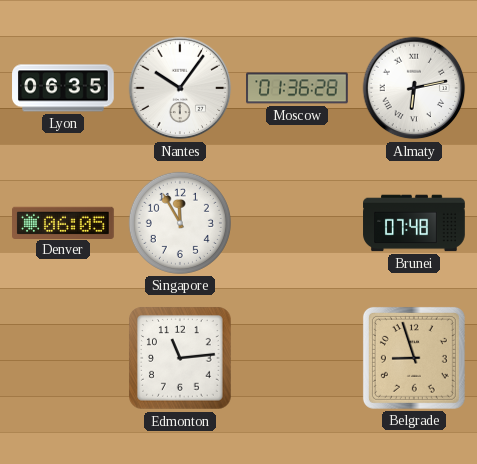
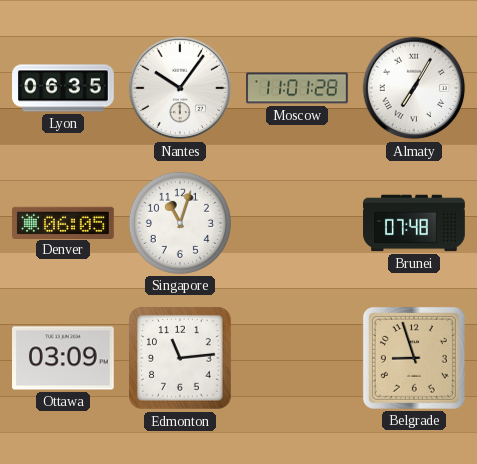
Moscow: 01:36 -> 11:01 (297, 88)
Almaty: 6:13 -> 7:05 (414, 88)
Singapore: 11:55 -> 11:03 (180, 223)
Ottawa: none -> 03:09 (64, 358)
